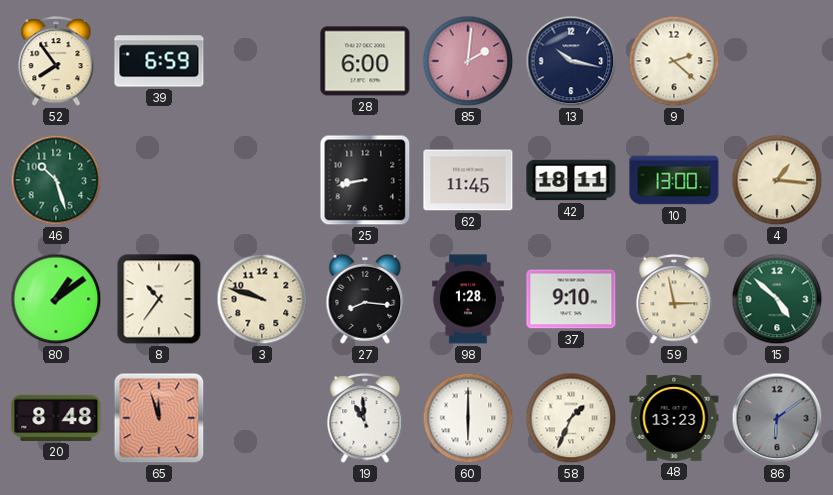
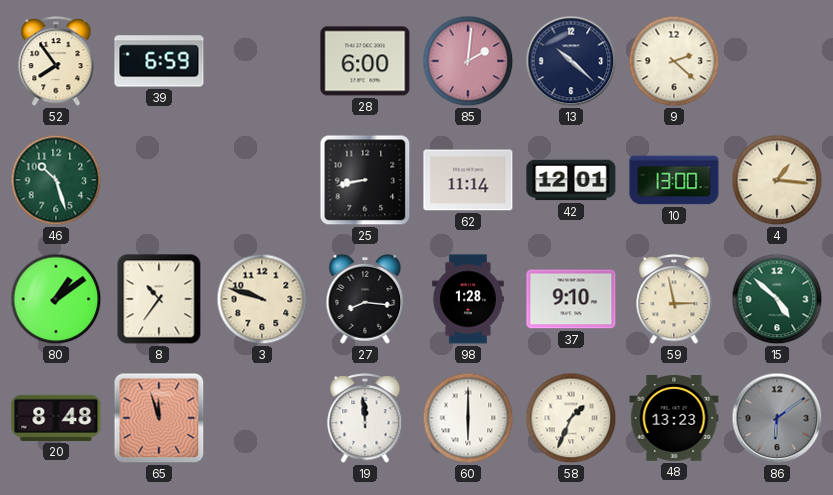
13: 10:17 -> 10:22 (571, 61)
62: 11:45 -> 11:14 (468, 180)
42: 18:11 -> 12:01 (571, 180)
19: 10:59 -> 11:59 (365, 419)
